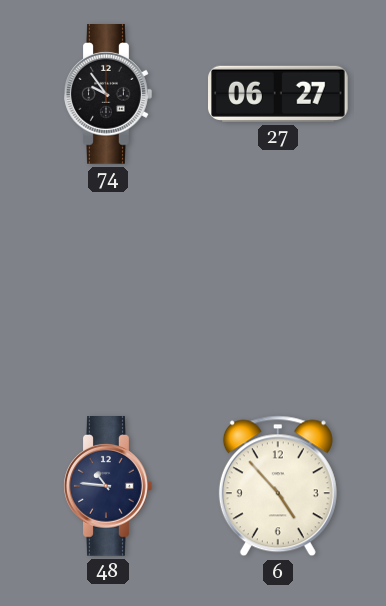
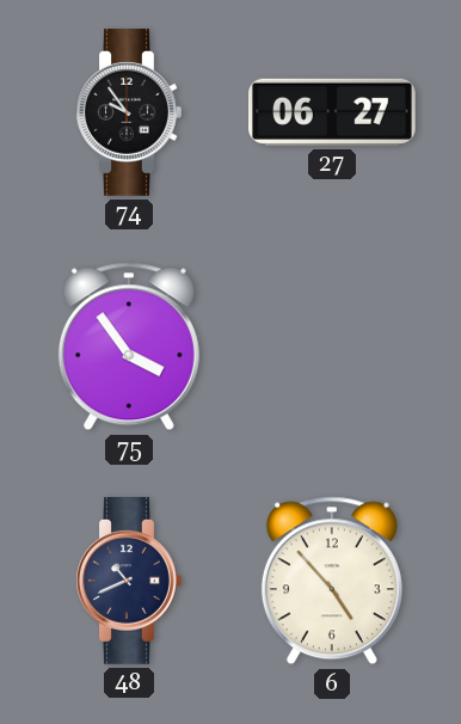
75: none -> 3:54 (129, 346)
48: 10:46 -> 10:41 (129, 582)
